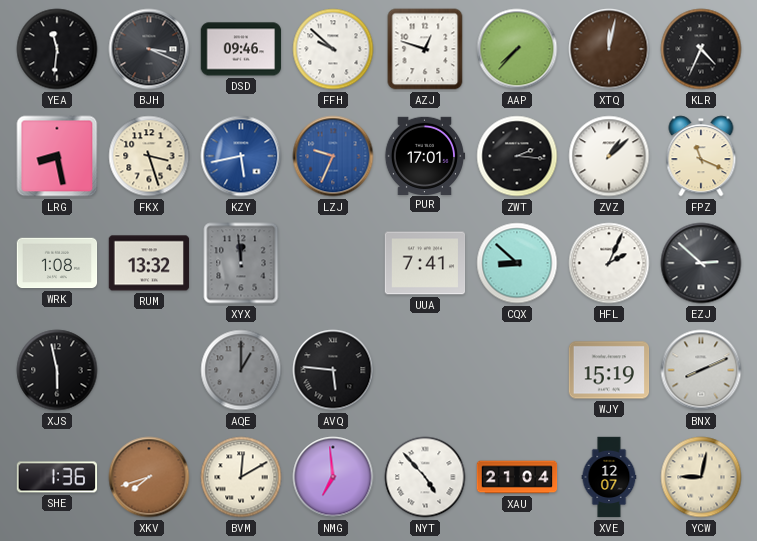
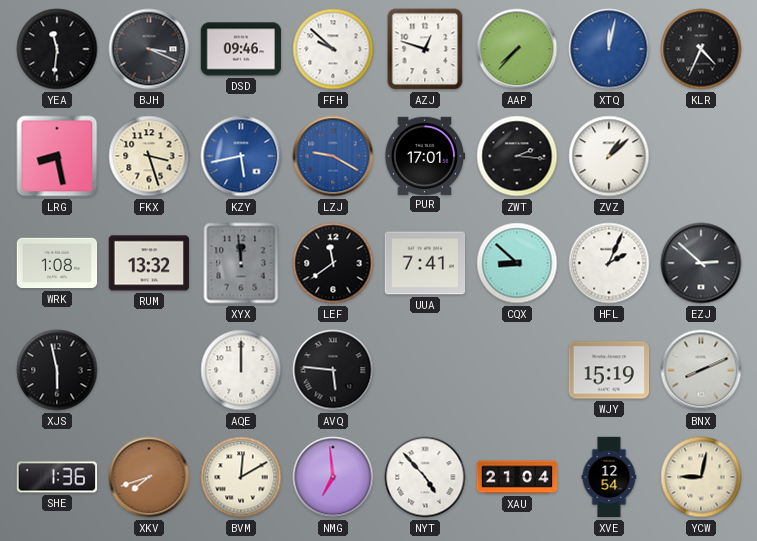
XTQ dial: brown -> blue (609, 49)
LZJ: 9:34 -> 9:20 (333, 156)
FPZ: 11:19 -> none (701, 156)
LEF: none -> 11:39 (333, 263)
AQE: 1:00 -> 12:00 (241, 370)
AQE dial: grey -> white (241, 370)
XVE: 12:07 -> 12:54 (609, 477)
